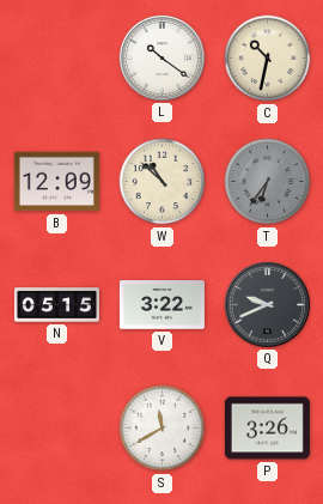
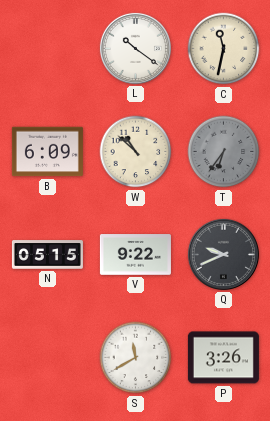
C: 10:32 -> 11:32 (224, 49)
B: 12:09 -> 6:09 (47, 152)
V: 3:22 -> 9:22 (135, 255)
